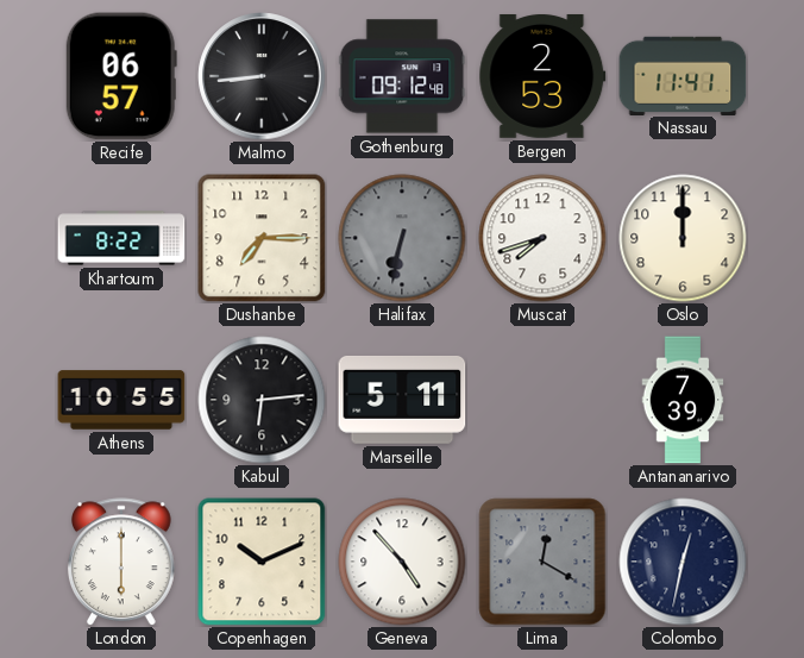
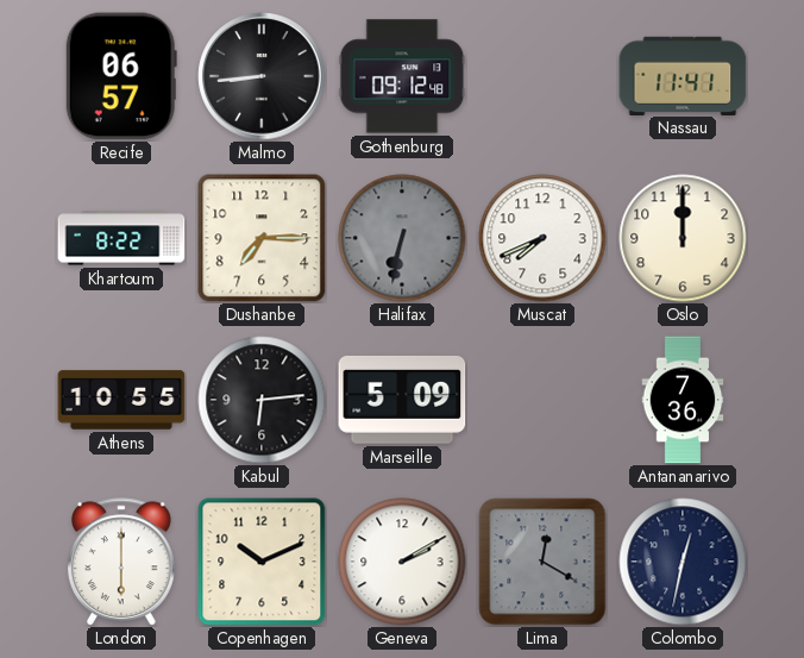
Bergen: 2:53 -> none (542, 76)
Muscat: 7:42 -> 7:41 (542, 238)
Marseille: 5:11 -> 5:09 (402, 400)
Antananarivo: 7:39 -> 7:36 (683, 400)
Geneva: 4:53 -> 2:10 (402, 562)
